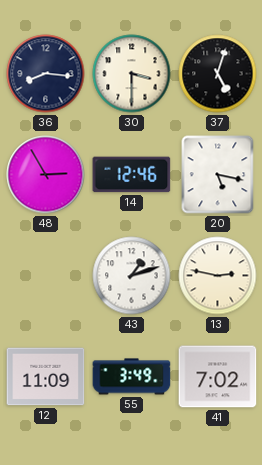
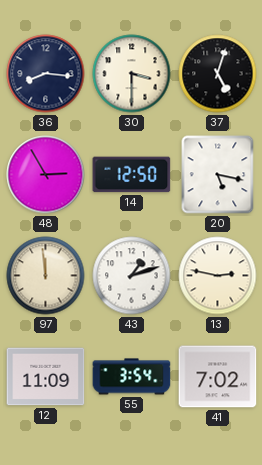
14: 12:46 -> 12:50 (132, 175)
97: none -> 11:59 (46, 276)
55: 3:49 -> 3:54 (132, 377)
